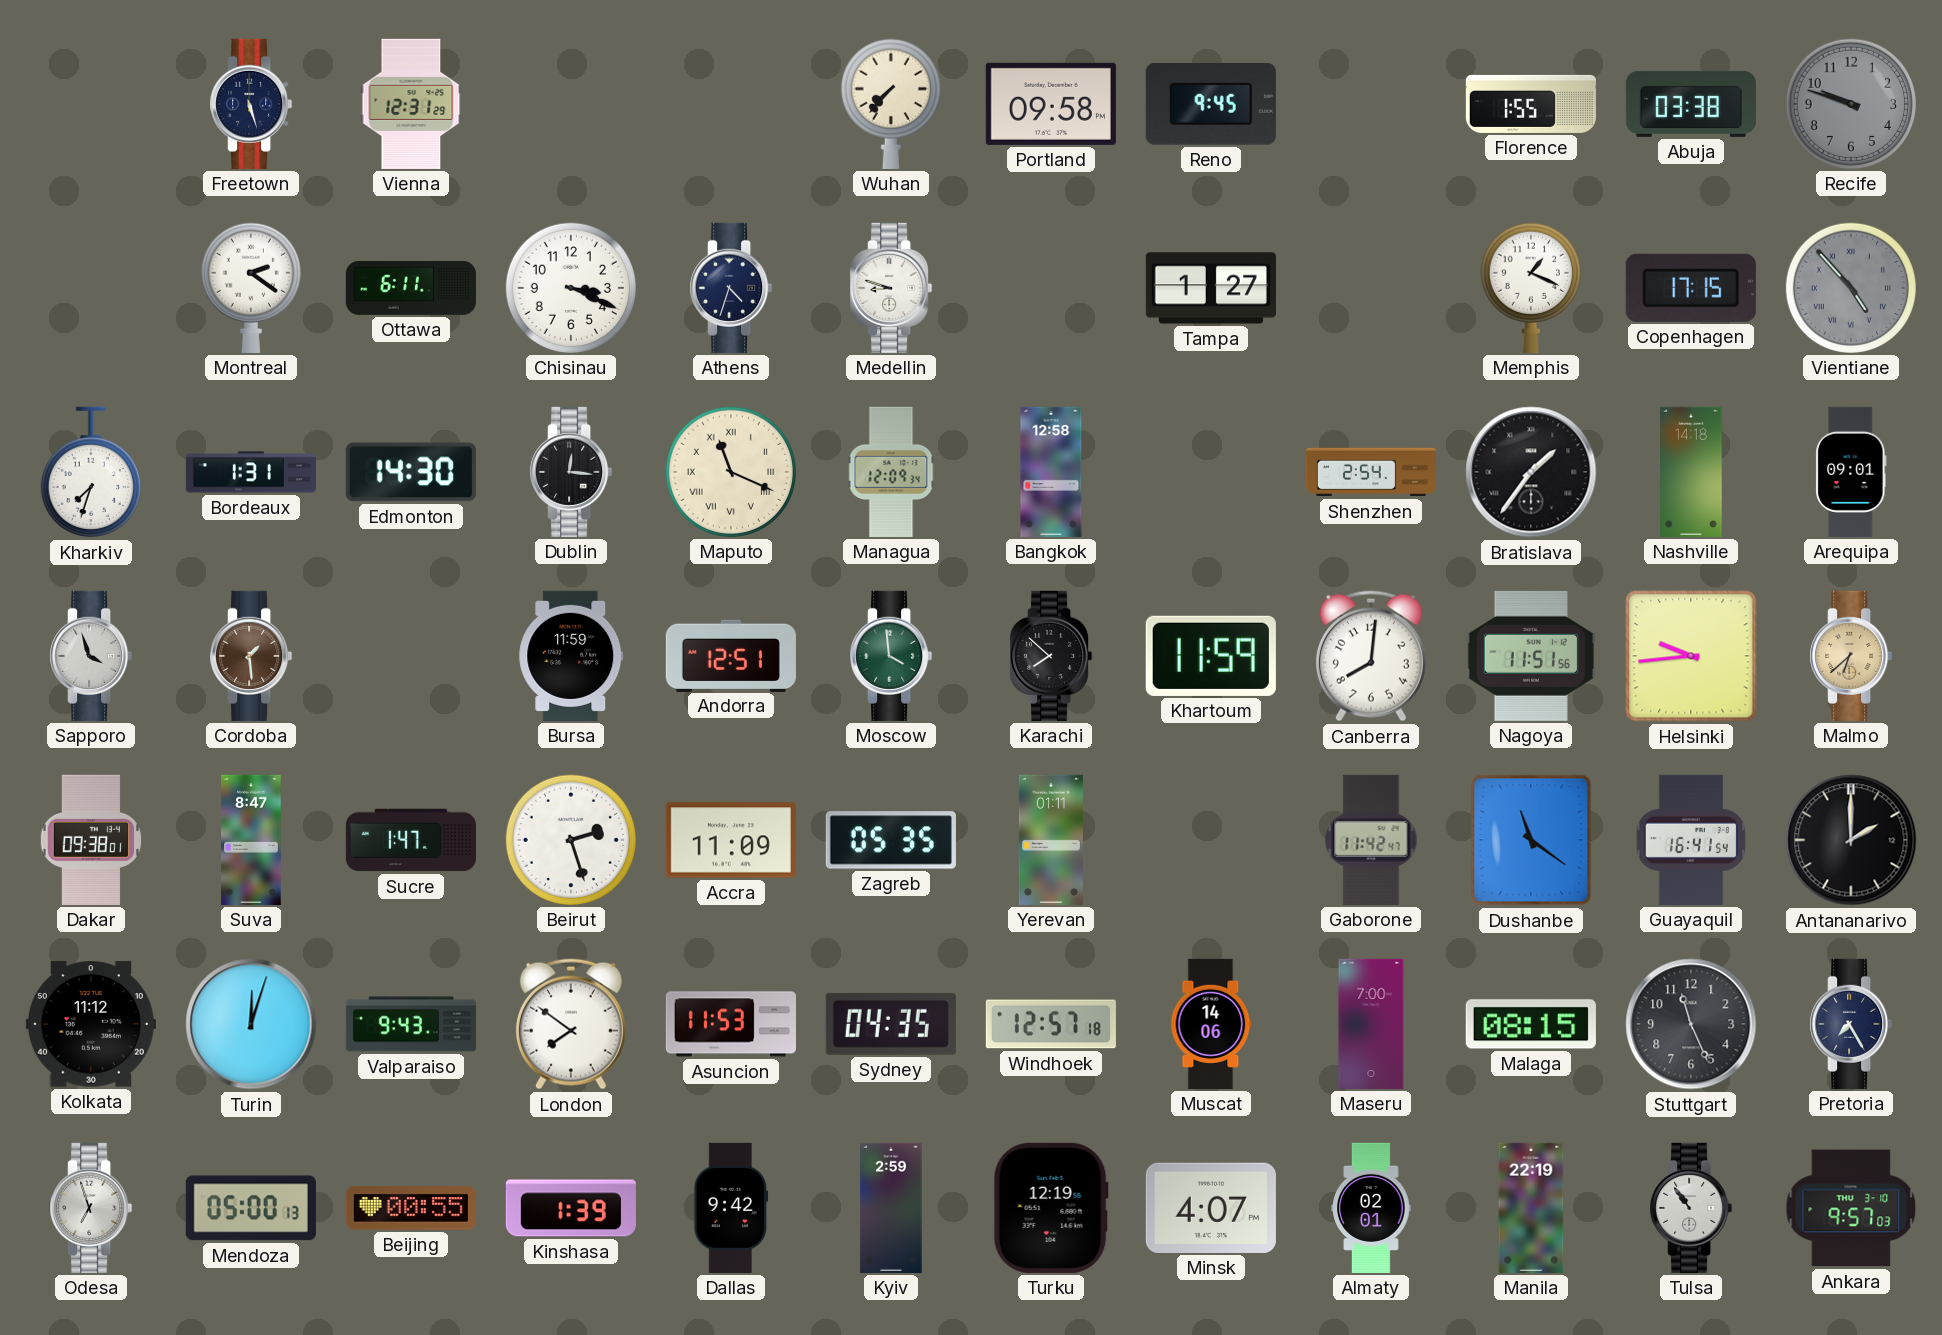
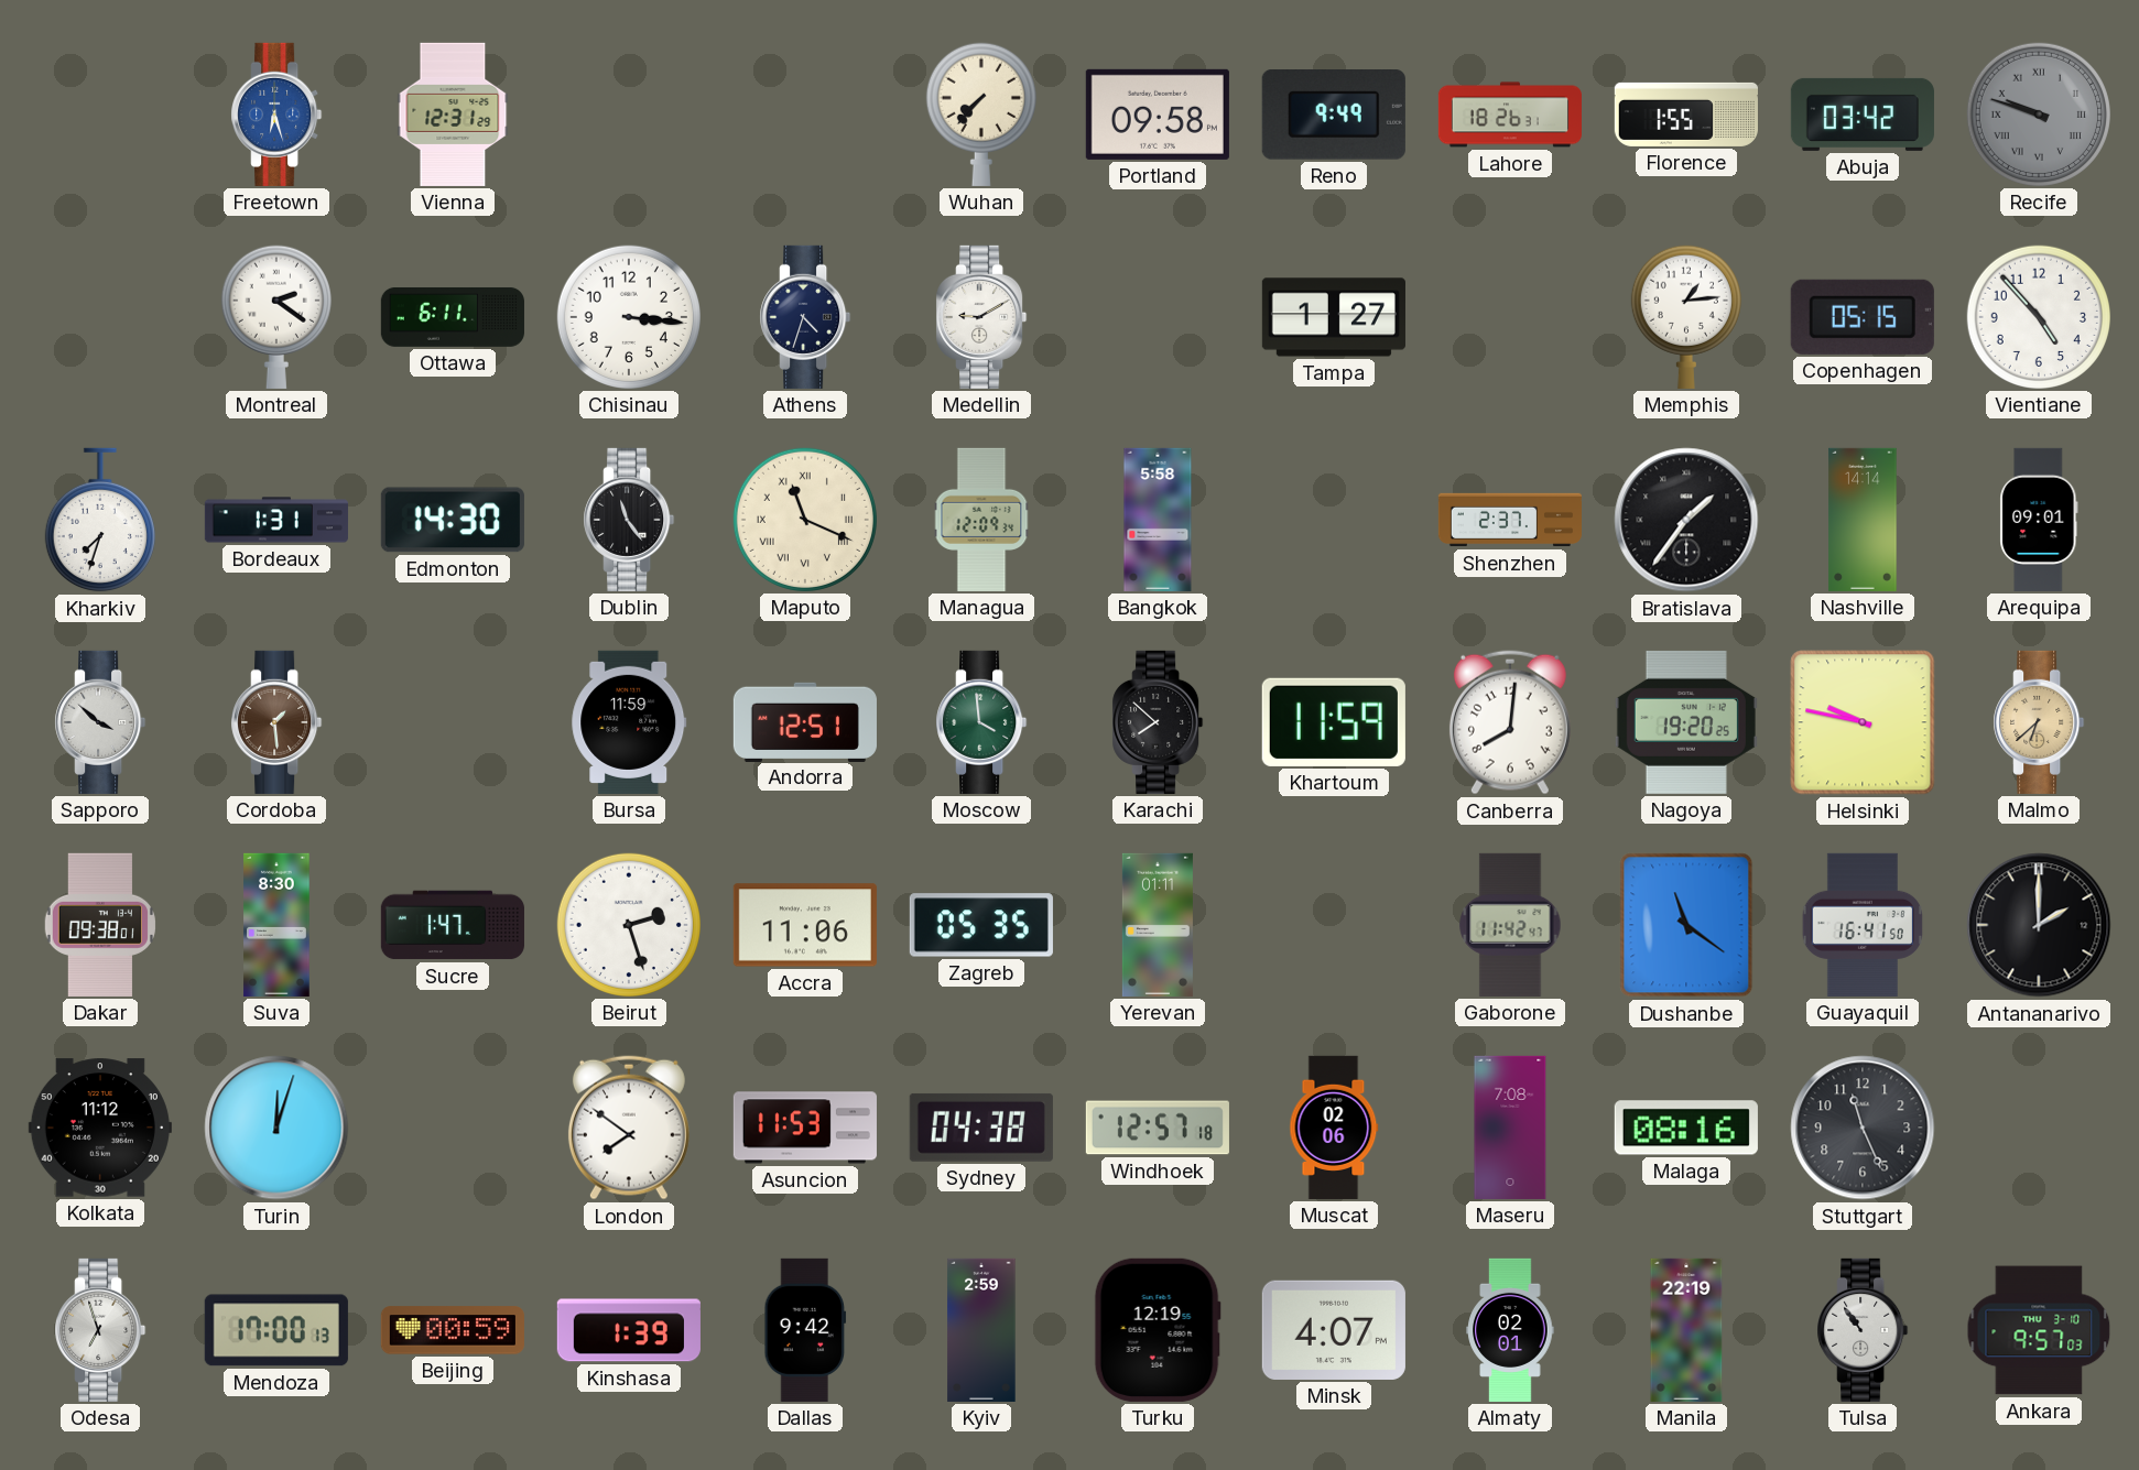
Freetown: 5:27 -> 6:27 (276, 115)
Freetown dial: navy -> blue (276, 115)
Reno: 9:45 -> 9:49 (1334, 116)
Lahore: none -> 18:26 (1510, 115)
Abuja: 03:38 -> 03:42 (1863, 115)
Recife numerals: Arabic -> Roman (2039, 115)
Chisinau: 3:19 -> 3:16 (629, 317)
Medellin: 8:48 -> 9:10 (981, 317)
Memphis: 1:19 -> 1:14 (1686, 317)
Copenhagen: 17:15 -> 05:15 (1863, 317)
Vientiane dial: grey -> white (2039, 317)
Vientiane numerals: Roman -> Arabic (2039, 317)
Dublin: 12:16 -> 11:24 (629, 520)
Bangkok: 12:58 -> 5:58 (1158, 520)
Shenzhen: 2:54 -> 2:37 (1509, 520)
Nashville: 14:18 -> 14:14 (1863, 520)
Sapporo: 3:57 -> 3:52 (100, 722)
Nagoya: 11:51 -> 19:20 (1686, 722)
Helsinki: 9:44 -> 9:47 (1863, 722)
Suva: 8:47 -> 8:30 (276, 925)
Accra: 11:09 -> 11:06 (805, 925)
Guayaquil: 16:41:54 -> 16:41:50 (1863, 925)
Valparaiso: 9:43 -> none (411, 1024)
Sydney: 04:35 -> 04:38 (981, 1128)
Muscat: 14:06 -> 02:06 (1334, 1128)
Maseru: 7:00 -> 7:08 (1510, 1128)
Malaga: 08:15 -> 08:16 (1686, 1128)
Pretoria: 7:25 -> none (1851, 1024)
Mendoza: 05:00 -> 17:00 (276, 1330)
Beijing: 00:55 -> 00:59 (453, 1330)
